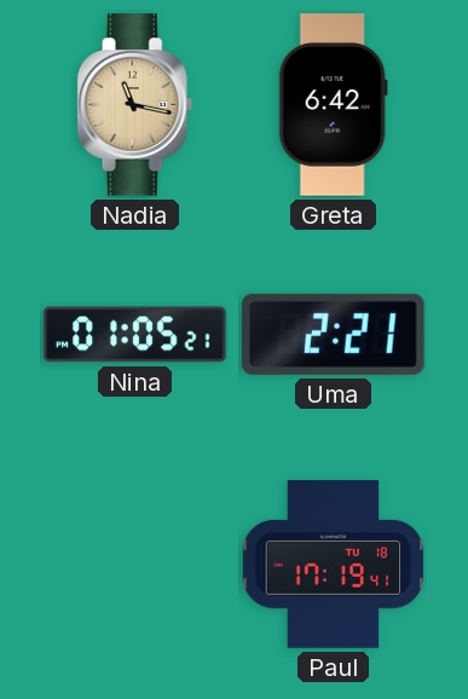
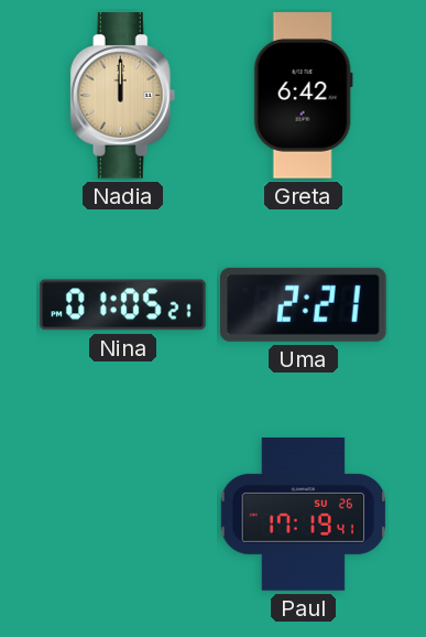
Nadia: 11:17 -> 12:00 (123, 96)
Paul date: TU 18 -> SU 26 (304, 515)
